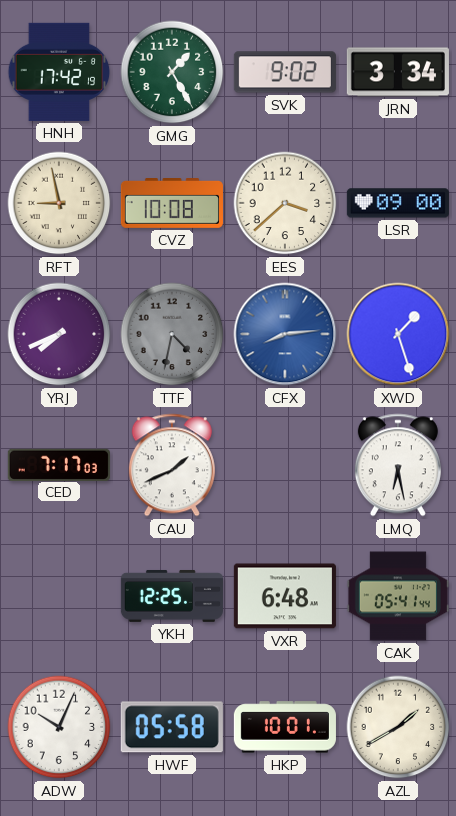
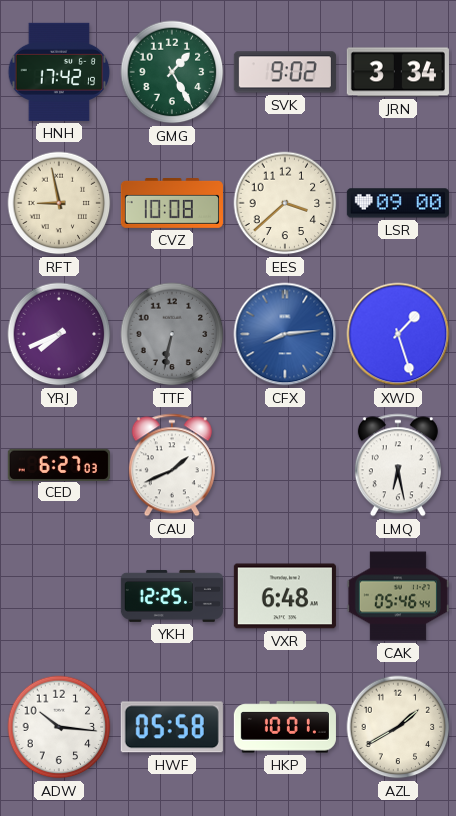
TTF: 4:32 -> 6:32 (172, 334)
CED: 7:17 -> 6:27 (59, 464)
CAK: 05:41 -> 05:46 (398, 596)
ADW: 10:04 -> 10:16 (59, 727)
